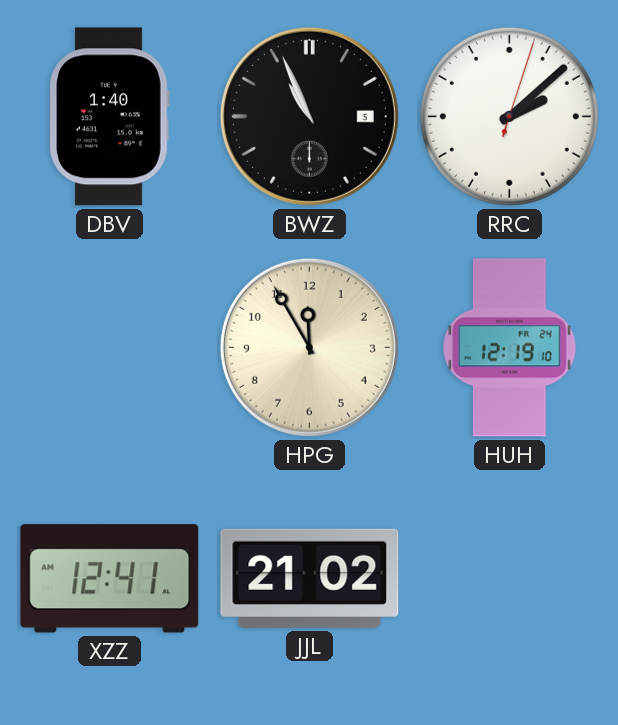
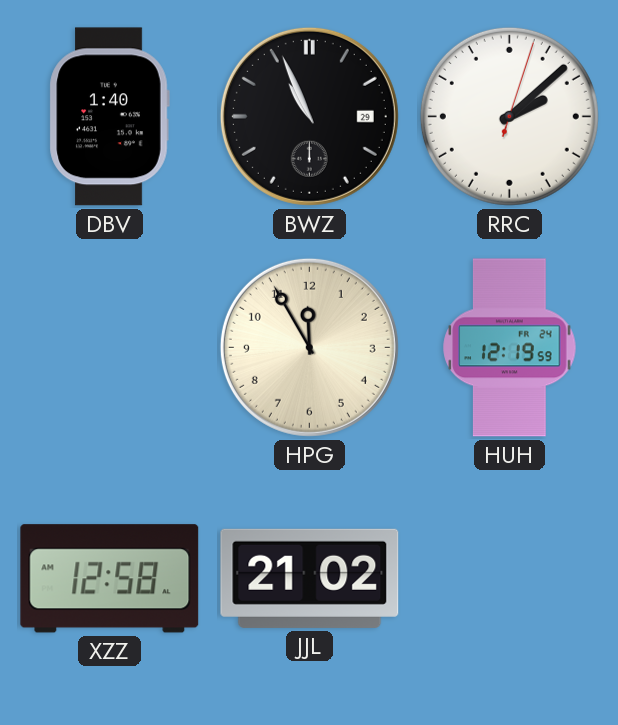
BWZ date: 5 -> 29 (309, 116)
HUH: 12:19:10 -> 12:19:59 (510, 348)
XZZ: 12:41 -> 12:58 (110, 579)
